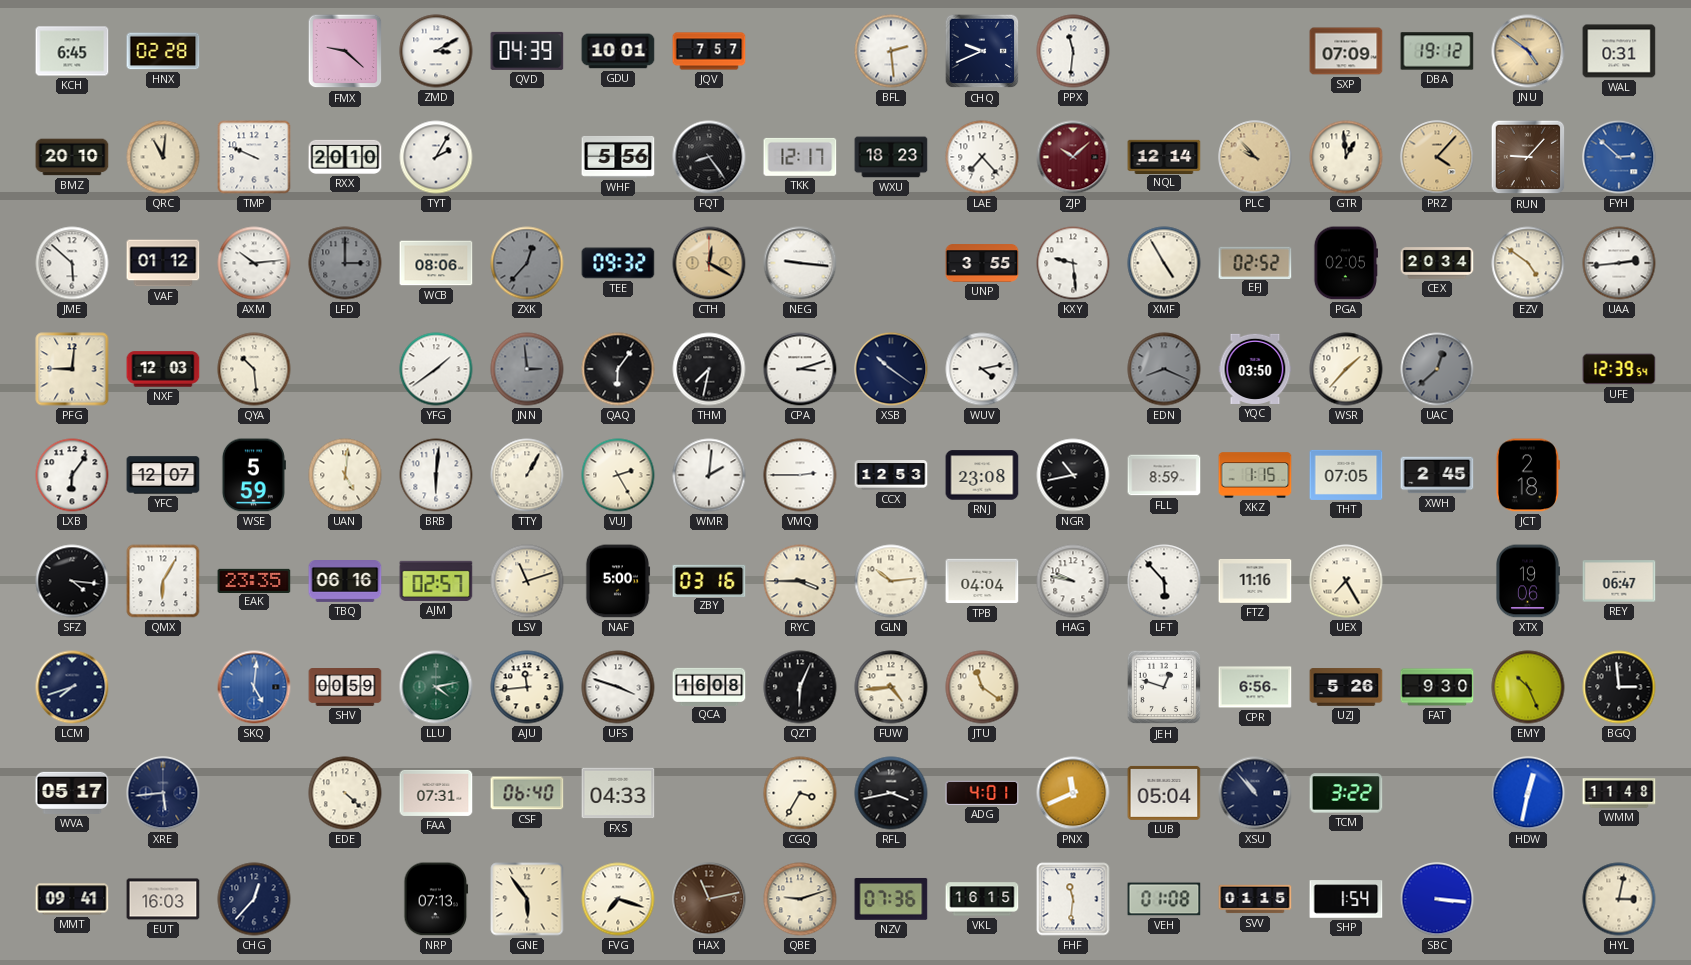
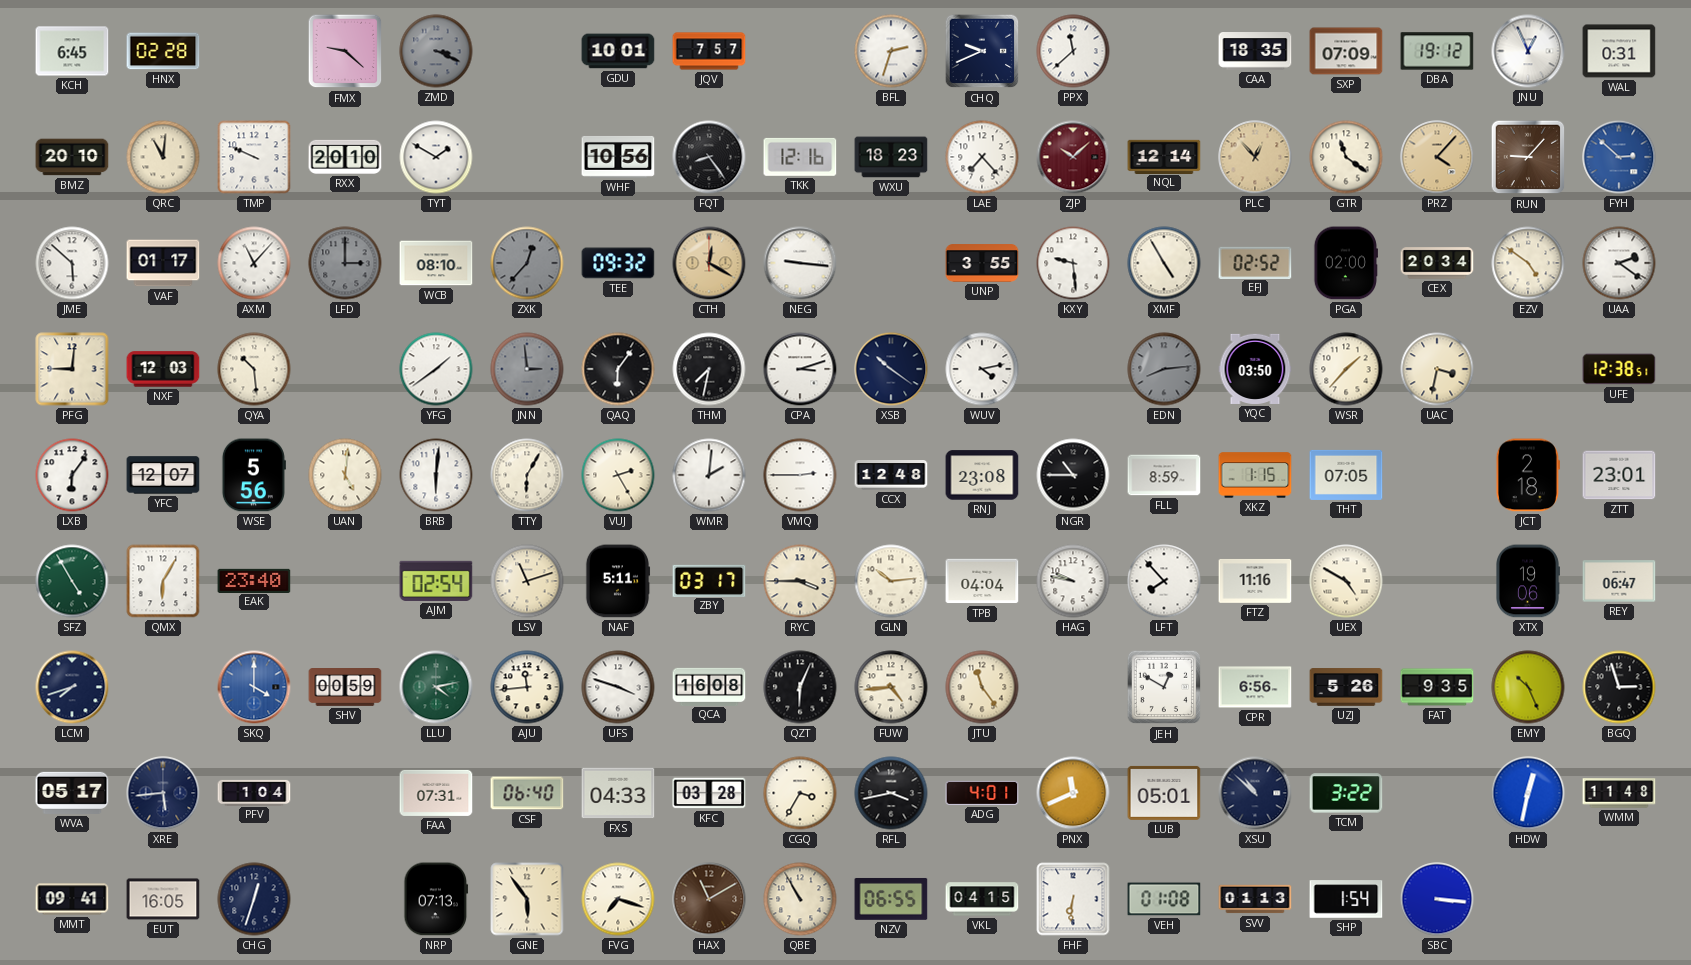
ZMD: 3:10 -> 3:19 (436, 51)
ZMD dial: white -> grey (436, 51)
QVD: 04:39 -> none (527, 51)
BFL: 2:29 -> 2:33 (891, 51)
PPX: 11:31 -> 11:38 (1073, 51)
CAA: none -> 18:35 (1255, 51)
JNU: 4:51 -> 12:56 (1528, 51)
JNU dial: champagne -> white (1528, 51)
TYT: 2:05 -> 1:50 (436, 157)
WHF: 5:56 -> 10:56 (618, 157)
TKK: 12:17 -> 12:16 (800, 157)
PLC: 9:53 -> 12:53 (1255, 157)
GTR: 12:59 -> 11:21 (1346, 157)
VAF: 01:12 -> 01:17 (163, 263)
AXM: 10:14 -> 11:07 (254, 263)
WCB: 08:06 -> 08:10 (436, 263)
PGA: 02:05 -> 02:00 (1345, 263)
UAA: 2:44 -> 2:21 (1619, 263)
EDN: 8:19 -> 8:14 (1164, 369)
UAC: 12:38 -> 3:32 (1437, 369)
UAC dial: grey -> cream (1437, 369)
UFE: 12:39 -> 12:38 (1619, 369)
WSE: 5:59 -> 5:56 (254, 475)
TTY: 1:05 -> 6:05 (527, 475)
CCX: 12:53 -> 12:48 (891, 475)
NGR: 10:43 -> 10:45 (1073, 475)
XWH: 2:45 -> none (1437, 475)
ZTT: none -> 23:01 (1619, 475)
SFZ: 4:16 -> 4:55 (72, 581)
SFZ dial: black -> green (72, 581)
EAK: 23:35 -> 23:40 (254, 580)
TBQ: 06:16 -> none (345, 582)
AJM: 02:57 -> 02:54 (436, 581)
NAF: 5:00 -> 5:11 (618, 581)
ZBY: 03:16 -> 03:17 (709, 580)
LFT: 5:53 -> 7:53 (1164, 581)
UEX: 7:25 -> 4:50 (1346, 581)
SKQ: 5:01 -> 4:00 (254, 687)
JTU: 11:21 -> 11:24 (982, 687)
JEH: 12:48 -> 12:50 (1164, 687)
FAT: 9:30 -> 9:35 (1437, 687)
BGQ: 2:59 -> 2:57 (1619, 687)
PFV: none -> 1:04 (254, 792)
EDE: 4:22 -> none (345, 793)
KFC: none -> 03:28 (709, 793)
LUB: 05:04 -> 05:01 (1164, 793)
XSU: 10:53 -> 10:52 (1255, 793)
EUT: 16:03 -> 16:05 (163, 899)
CHG: 12:37 -> 12:33 (254, 899)
HAX: 11:13 -> 11:10 (709, 899)
QBE: 9:12 -> 10:55 (800, 899)
NZV: 07:36 -> 06:55 (891, 899)
VKL: 16:15 -> 04:15 (982, 899)
FHF: 11:31 -> 6:31 (1073, 899)
SVV: 01:15 -> 01:13 (1255, 899)
HYL: 3:02 -> none (1619, 899)
